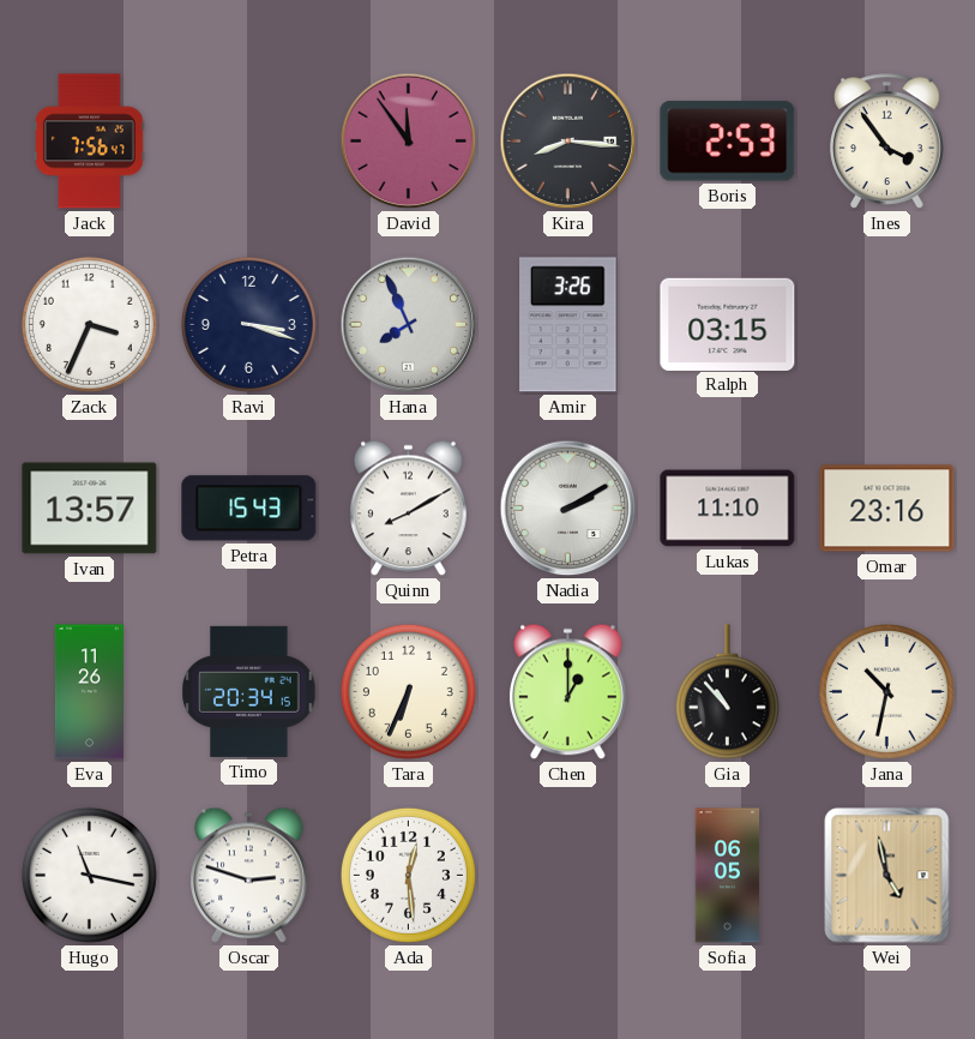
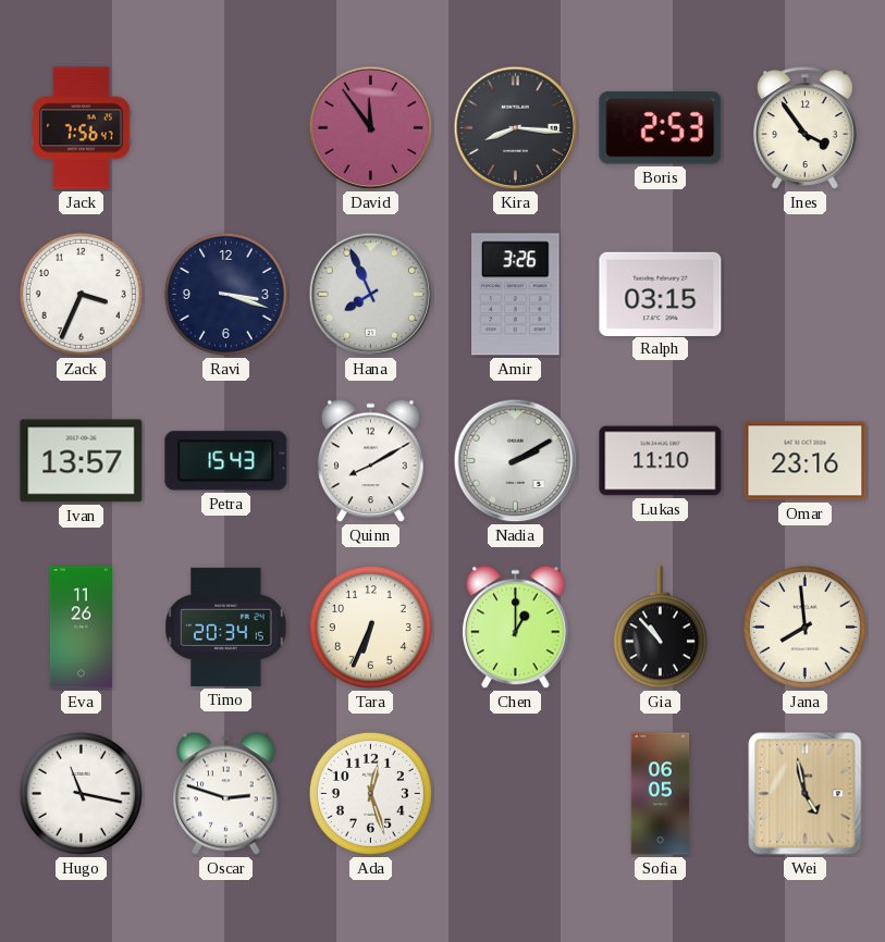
Jana: 10:32 -> 7:59 (804, 627)
Ada: 12:29 -> 12:27 (370, 793)
